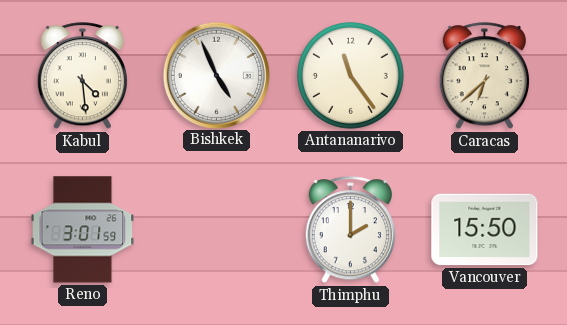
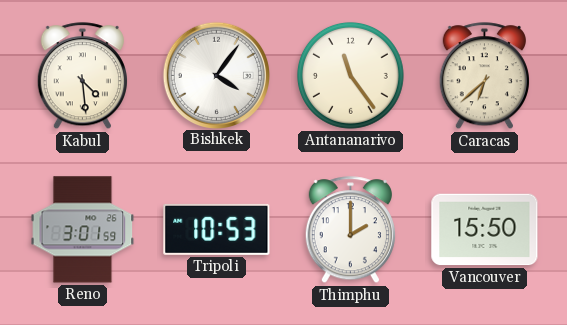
Bishkek: 4:56 -> 4:06 (216, 75)
Tripoli: none -> 10:53 (217, 229)
